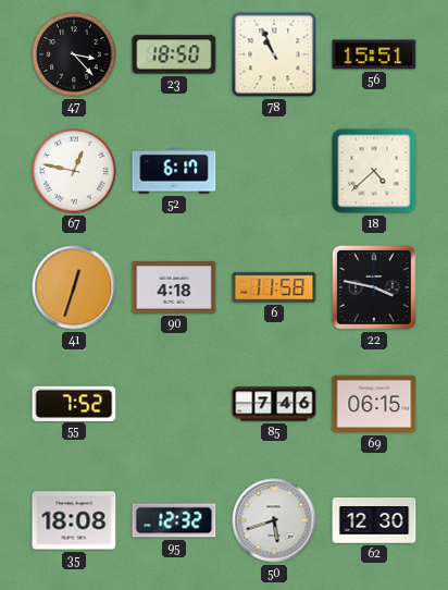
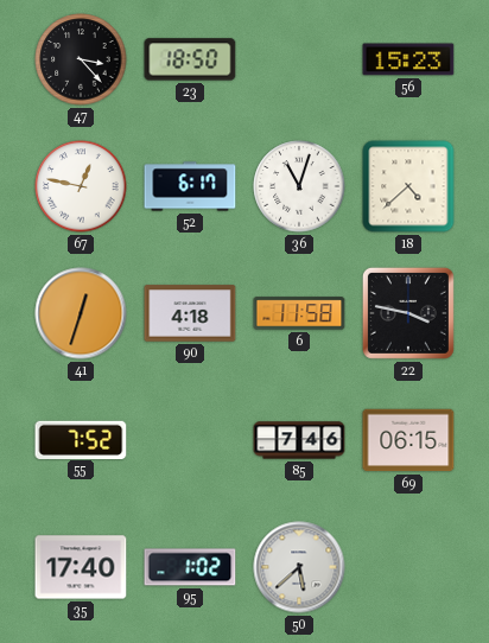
78: 10:56 -> none (274, 54)
56: 15:51 -> 15:23 (408, 59)
36: none -> 11:03 (299, 186)
35: 18:08 -> 17:40 (81, 567)
95: 12:32 -> 1:02 (190, 567)
50: 5:42 -> 5:38 (299, 567)
62: 12:30 -> none (374, 520)
